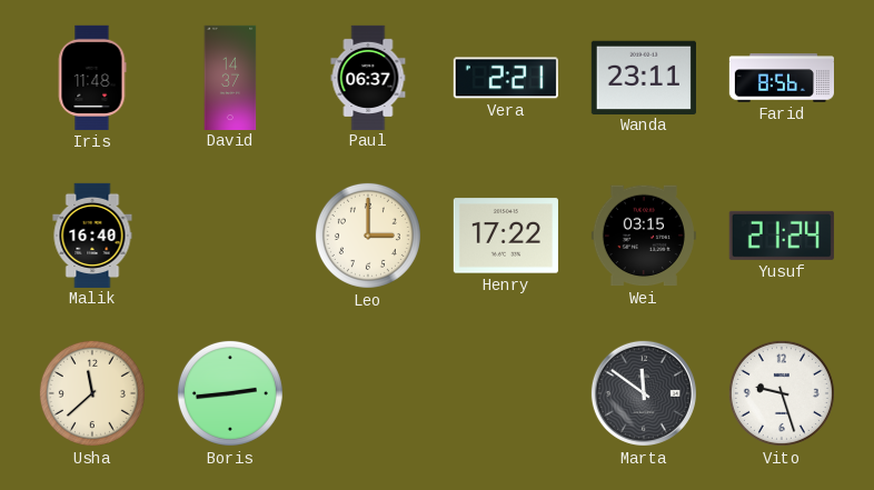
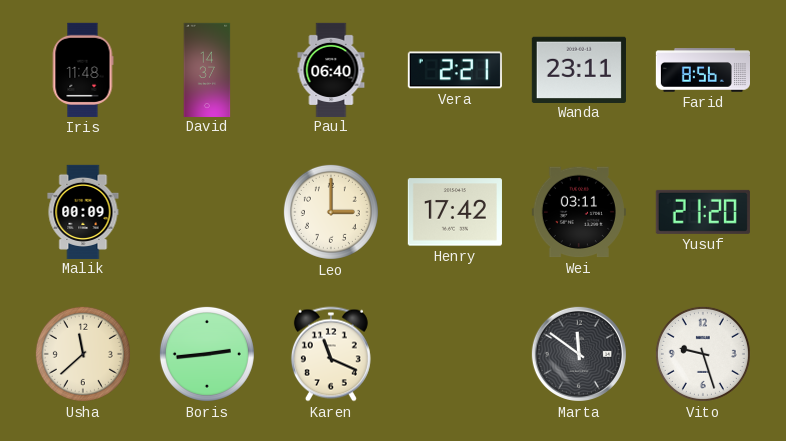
Paul: 06:37 -> 06:40 (331, 69)
Malik: 16:40 -> 00:09 (83, 211)
Henry: 17:22 -> 17:42 (455, 212)
Wei: 03:15 -> 03:11 (579, 212)
Yusuf: 21:24 -> 21:20 (703, 212)
Karen: none -> 11:19 (331, 354)
